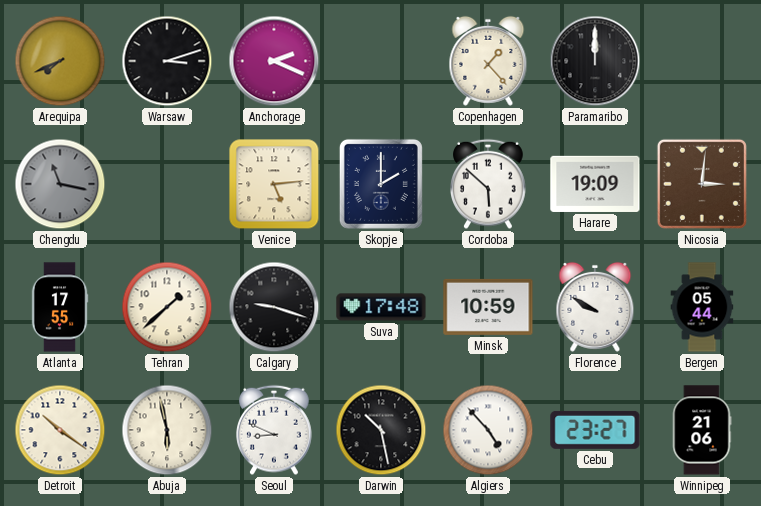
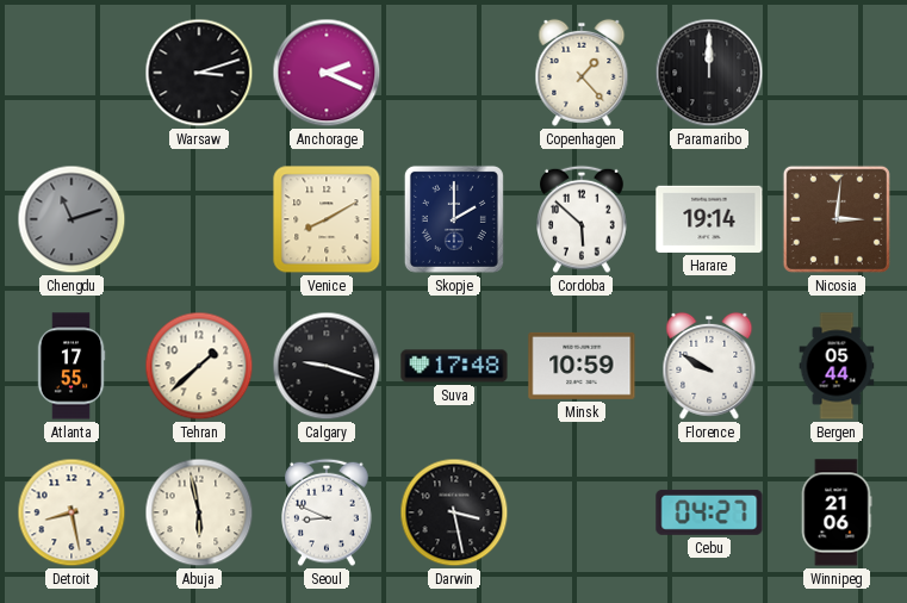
Arequipa: 7:41 -> none (60, 61)
Chengdu: 11:17 -> 11:12 (72, 219)
Venice: 5:14 -> 8:10 (327, 219)
Harare: 19:09 -> 19:14 (709, 219)
Detroit: 10:21 -> 8:28 (72, 512)
Darwin: 10:28 -> 3:28 (454, 512)
Algiers: 4:53 -> none (488, 430)
Cebu: 23:27 -> 04:27 (709, 512)
